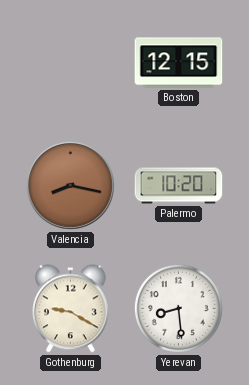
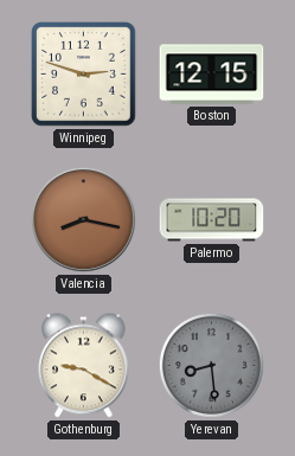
Winnipeg: none -> 2:48 (84, 75)
Yerevan dial: white -> grey (211, 365)
